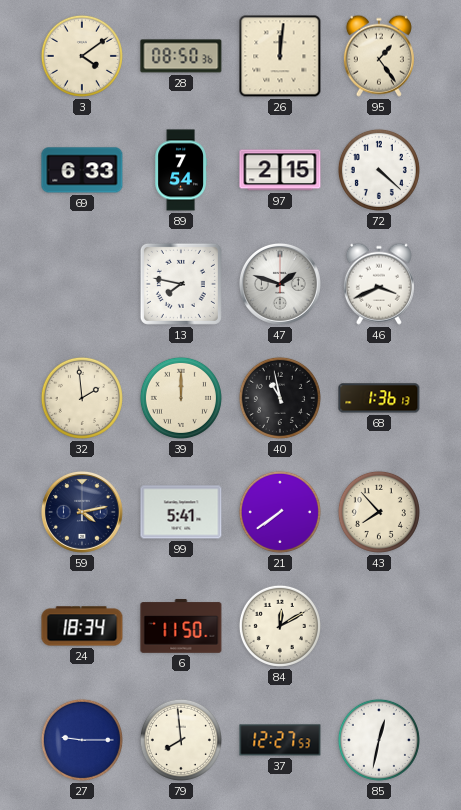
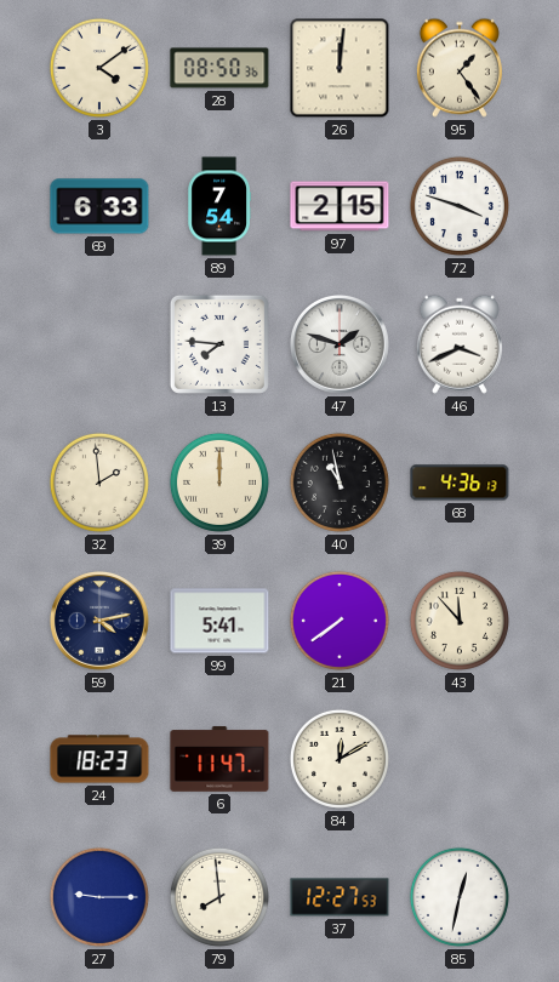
72: 4:22 -> 3:48 (460, 206)
13: 7:47 -> 7:46 (219, 344)
68: 1:36 -> 4:36 (460, 483)
43: 7:53 -> 11:53 (460, 621)
24: 18:34 -> 18:23 (99, 759)
6: 11:50 -> 11:47 (219, 759)
